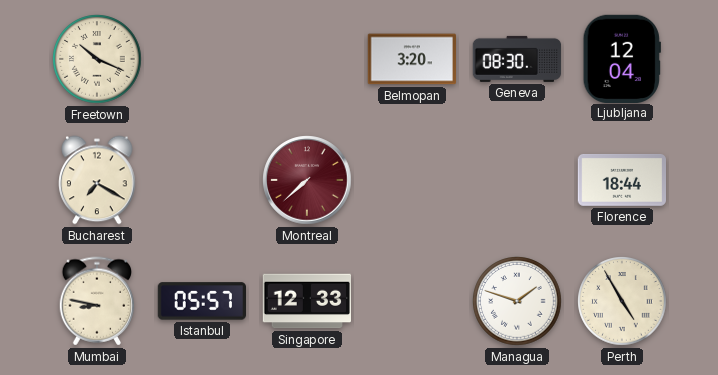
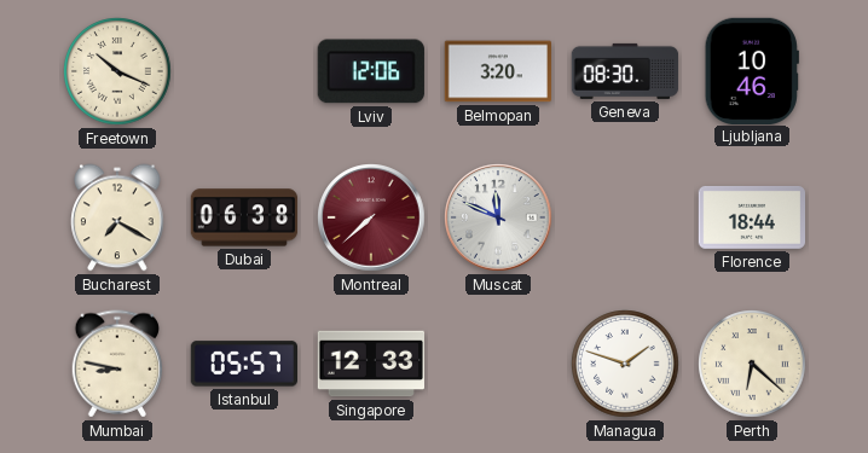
Lviv: none -> 12:06 (371, 71)
Ljubljana: 12:04 -> 10:46 (752, 70)
Dubai: none -> 06:38 (244, 217)
Muscat: none -> 11:49 (498, 217)
Perth: 4:55 -> 6:22 (752, 364)
